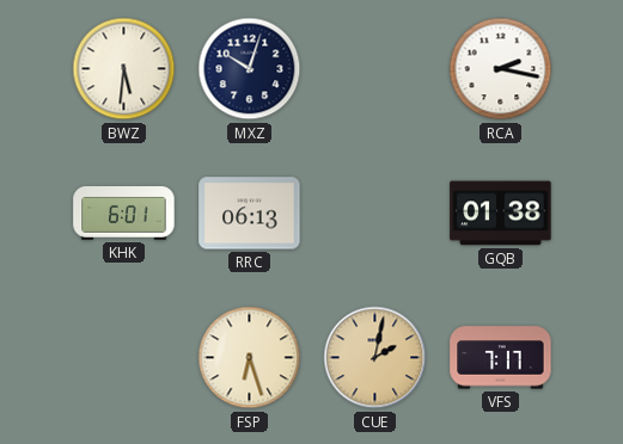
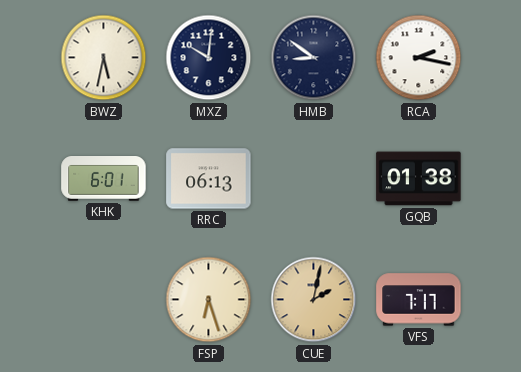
BWZ: 5:31 -> 5:32 (104, 58)
MXZ: 10:03 -> 10:01 (209, 58)
HMB: none -> 8:51 (314, 58)
